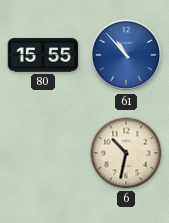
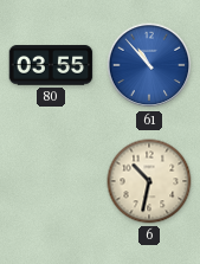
80: 15:55 -> 03:55 (51, 65)
